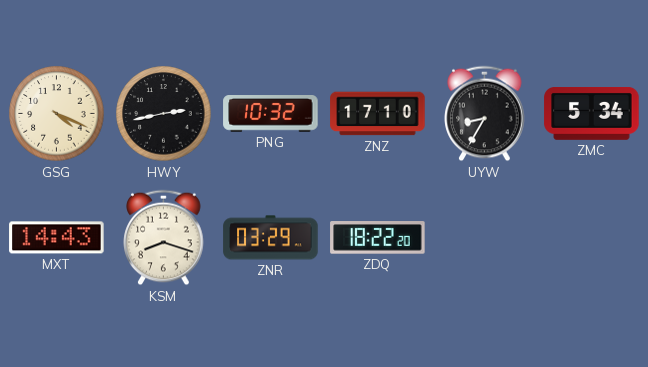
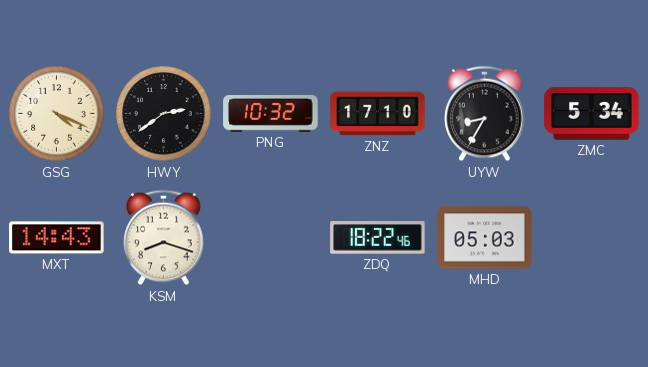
HWY: 2:43 -> 2:39 (164, 114)
ZNR: 03:29 -> none (271, 238)
ZDQ: 18:22:20 -> 18:22:46 (378, 238)
MHD: none -> 05:03 (485, 238)
